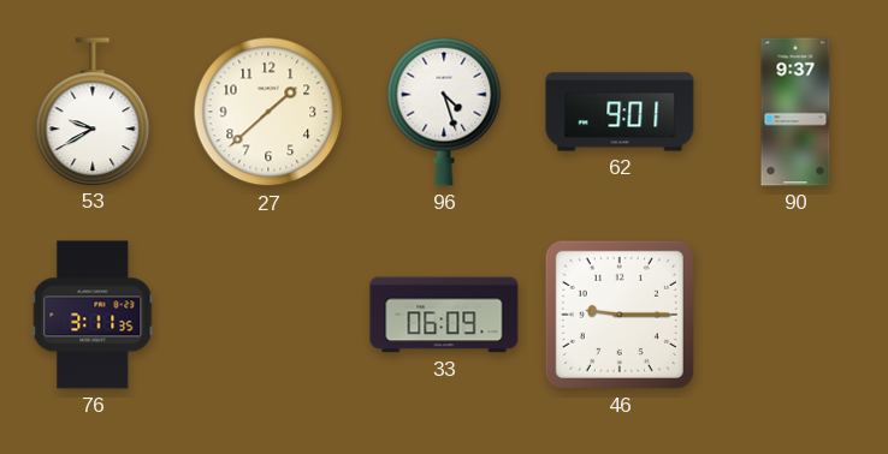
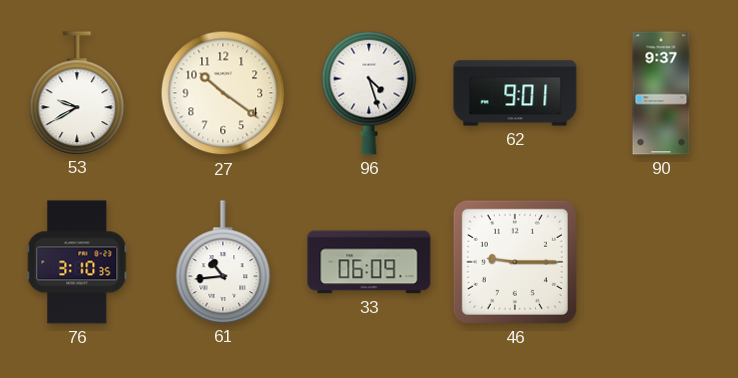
27: 1:38 -> 10:21 (223, 93)
76: 3:11 -> 3:10 (77, 262)
61: none -> 10:44 (223, 262)
